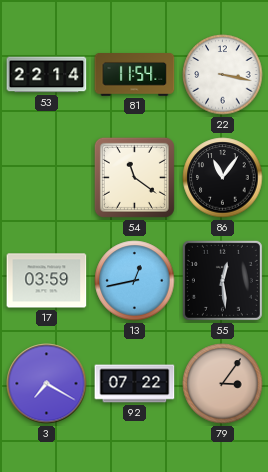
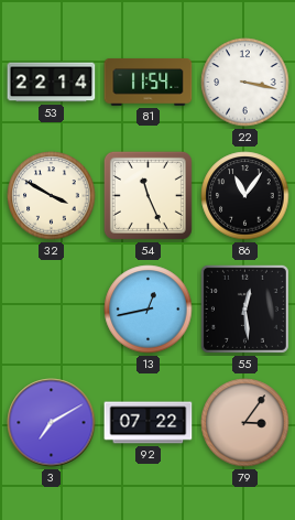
32: none -> 3:50 (52, 196)
54: 11:21 -> 11:26 (147, 195)
17: 03:59 -> none (47, 281)
3: 7:20 -> 7:10 (52, 423)
